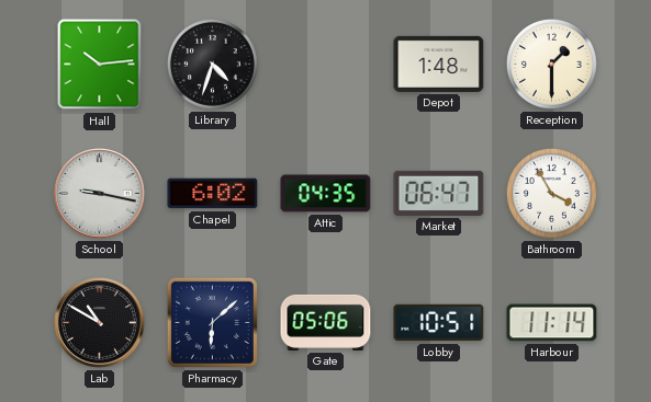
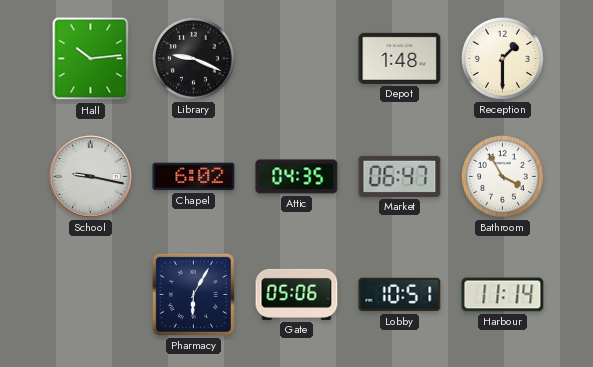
Library: 4:33 -> 9:19 (193, 58)
Lab: 10:50 -> none (100, 323)
Pharmacy: 6:08 -> 6:05 (193, 294)
